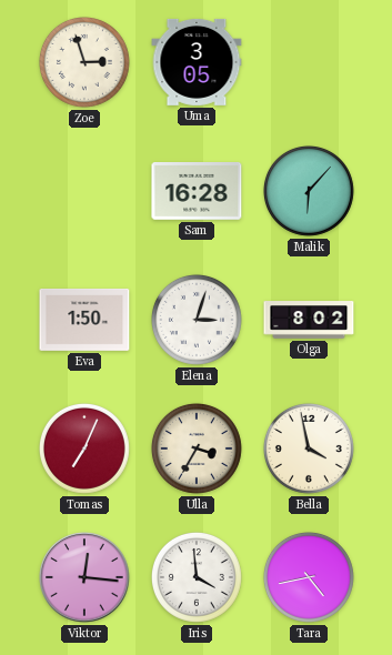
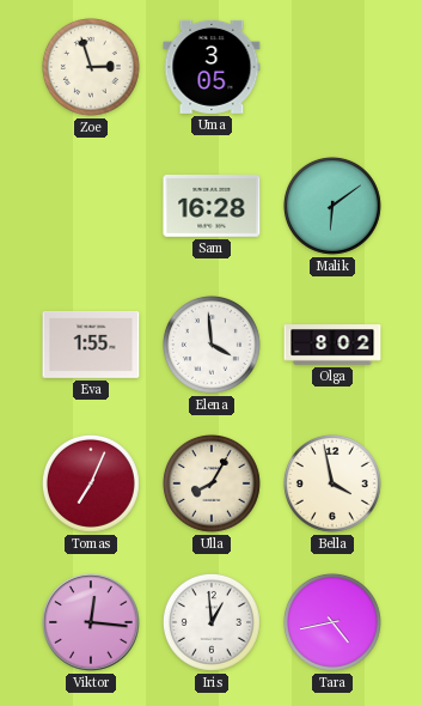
Malik: 6:07 -> 6:09 (332, 206)
Eva: 1:50 -> 1:55 (91, 345)
Elena: 3:03 -> 3:59 (212, 345)
Ulla: 3:35 -> 8:05 (212, 483)
Iris: 3:59 -> 12:59 (212, 622)
